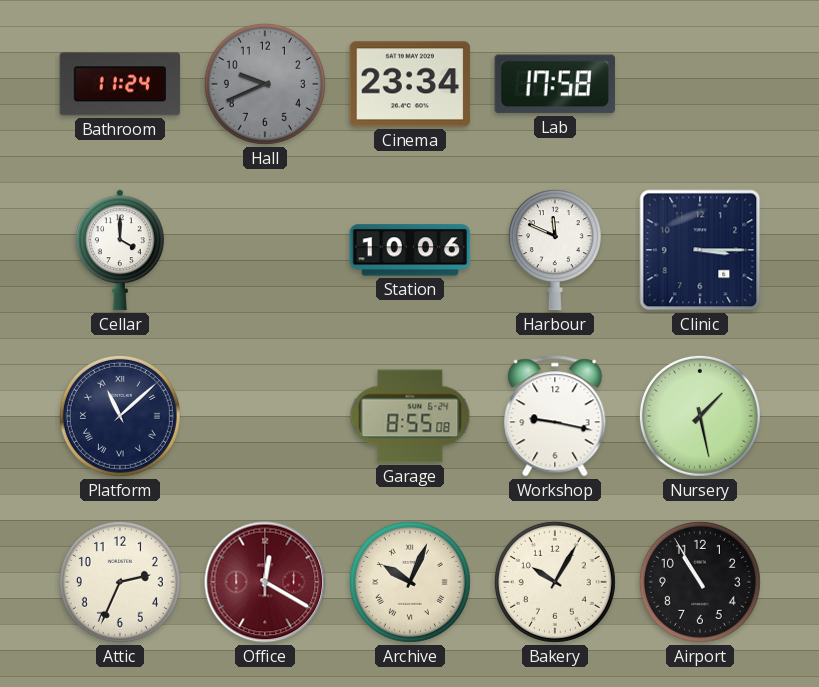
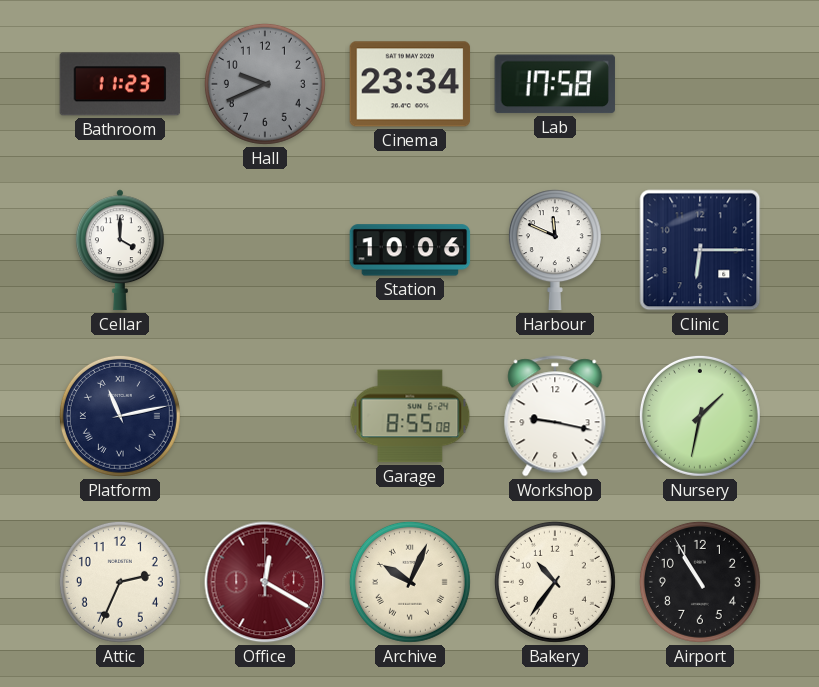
Bathroom: 11:24 -> 11:23 (120, 84)
Clinic: 3:15 -> 6:15 (700, 250)
Platform: 11:08 -> 11:13 (120, 416)
Nursery: 1:28 -> 1:32 (700, 416)
Bakery: 10:05 -> 10:36 (555, 582)
